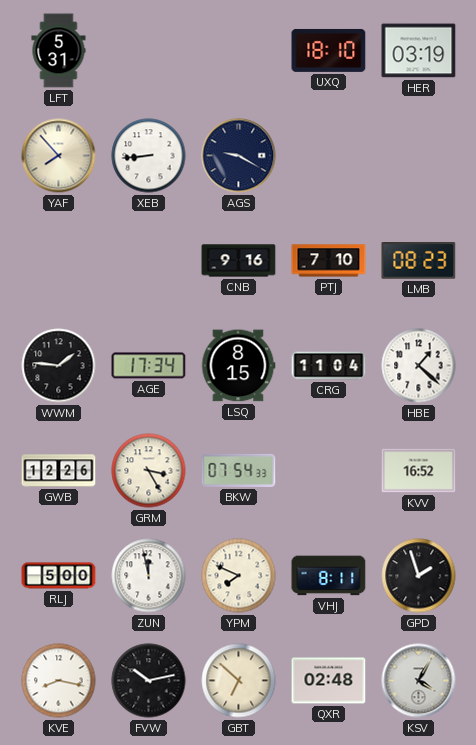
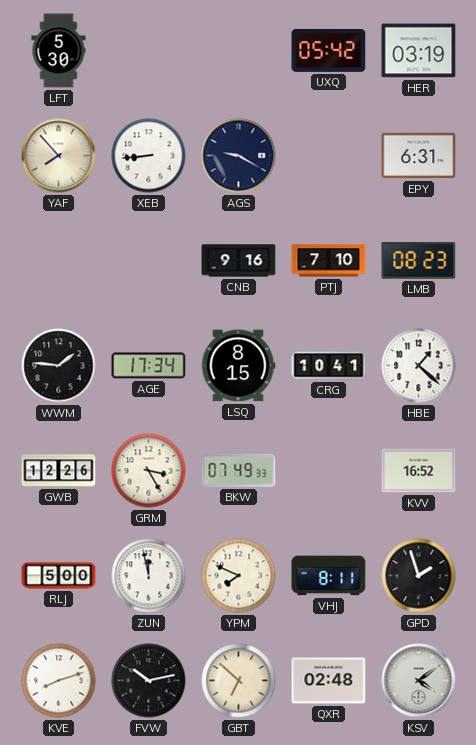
LFT: 5:31 -> 5:30 (59, 51)
UXQ: 18:10 -> 05:42 (329, 50)
EPY: none -> 6:31 (419, 156)
CRG: 11:04 -> 10:41 (329, 366)
BKW: 07:54 -> 07:49 (239, 470)
KVE: 8:17 -> 8:12 (59, 681)
KSV: 4:05 -> 4:09 (419, 681)
